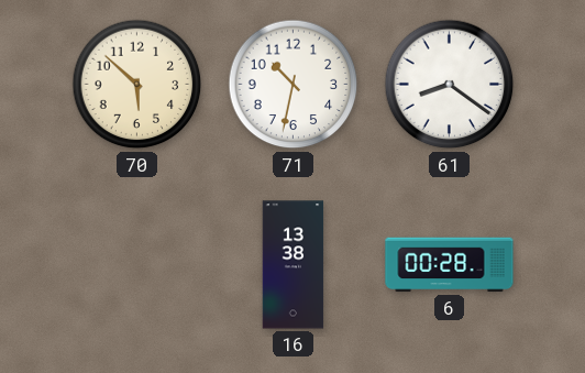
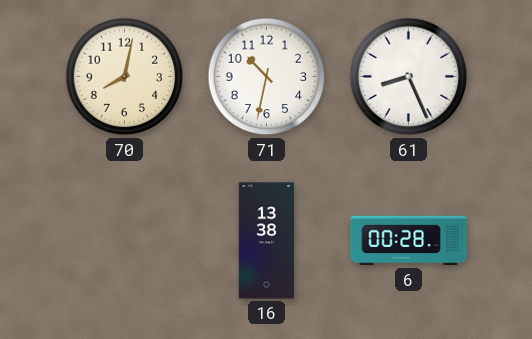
70: 5:52 -> 8:02 (125, 77)
61: 8:21 -> 8:26 (409, 77)
